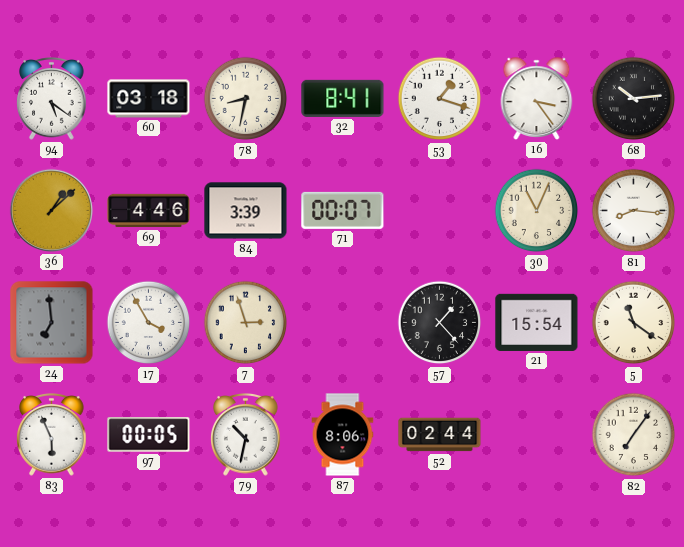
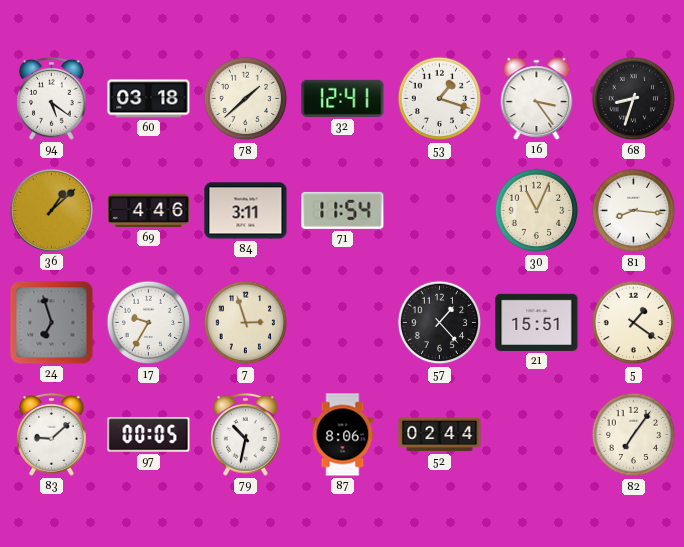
78: 8:32 -> 1:38 (246, 99)
32: 8:41 -> 12:41 (343, 98)
68: 10:14 -> 8:33 (634, 99)
84: 3:39 -> 3:11 (246, 211)
71: 00:07 -> 11:54 (343, 210)
24: 6:59 -> 6:57 (52, 323)
17: 3:55 -> 9:35 (149, 323)
21: 15:54 -> 15:51 (537, 322)
5: 11:21 -> 1:21 (634, 323)
83: 5:56 -> 9:08 (52, 435)
